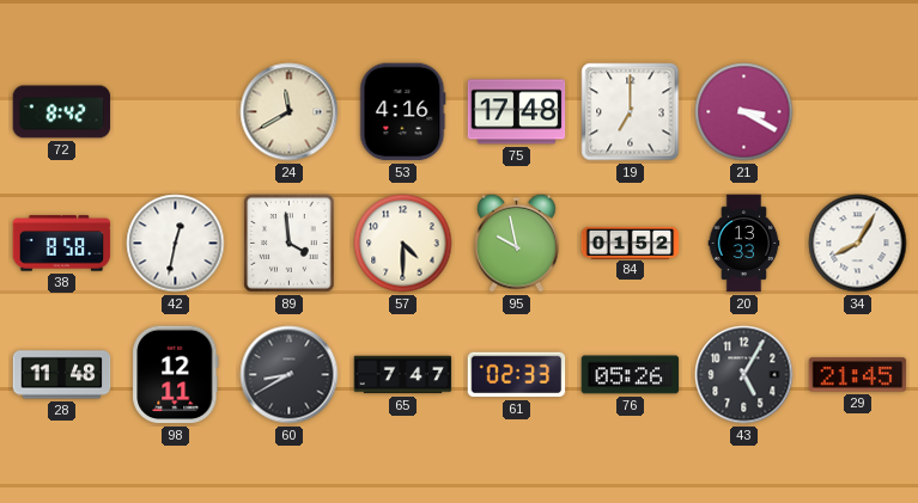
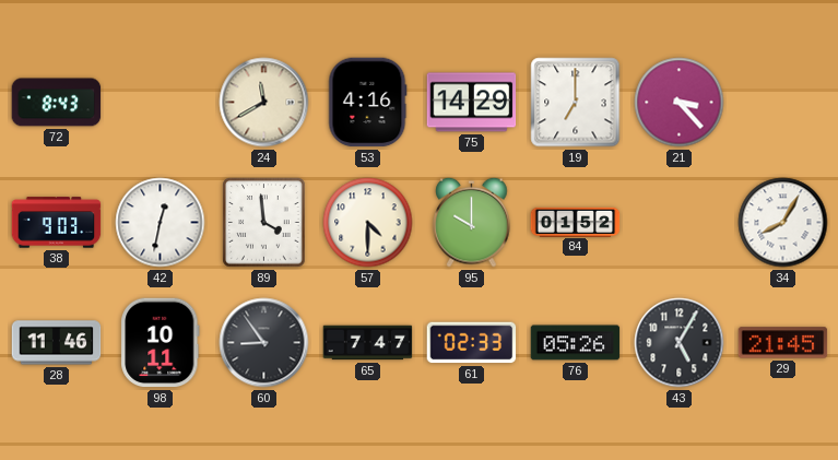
72: 8:42 -> 8:43 (57, 103)
75: 17:48 -> 14:29 (472, 103)
21: 3:20 -> 3:23 (680, 103)
38: 8:58 -> 9:03 (57, 223)
95: 9:58 -> 10:00 (472, 222)
20: 13:33 -> none (744, 244)
28: 11:48 -> 11:46 (57, 343)
98: 12:11 -> 10:11 (161, 343)
60: 8:40 -> 8:54 (264, 343)
